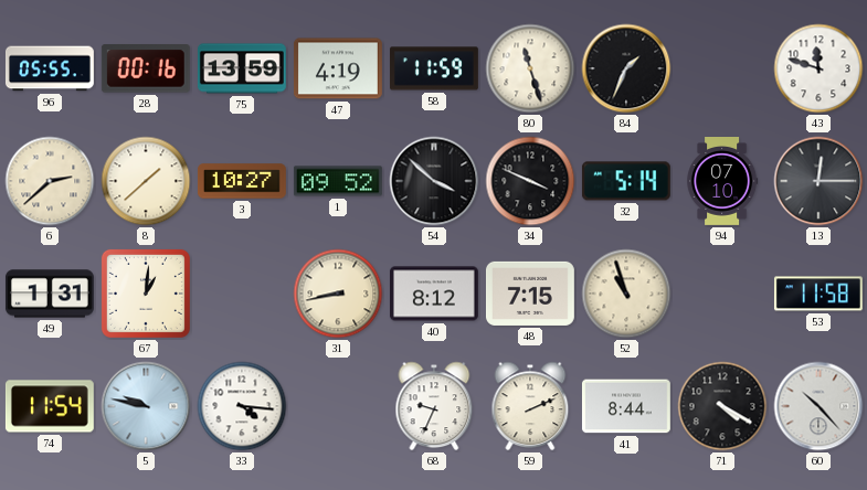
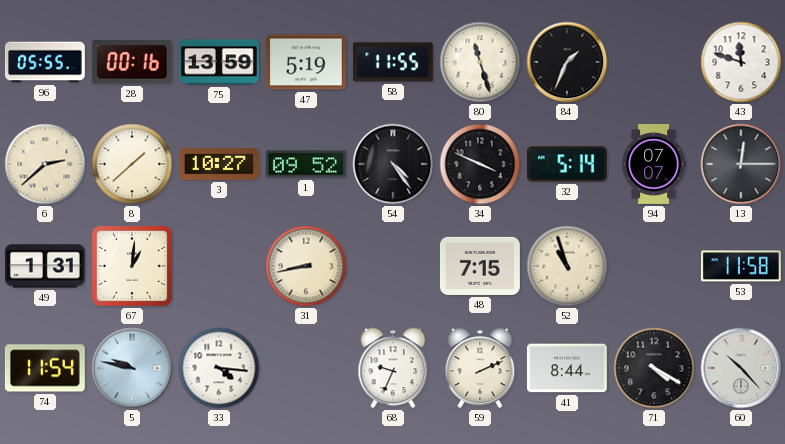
47: 4:19 -> 5:19 (306, 62)
58: 11:59 -> 11:55 (393, 62)
54: 3:52 -> 4:24 (393, 164)
94: 07:10 -> 07:07 (654, 165)
40: 8:12 -> none (434, 294)
